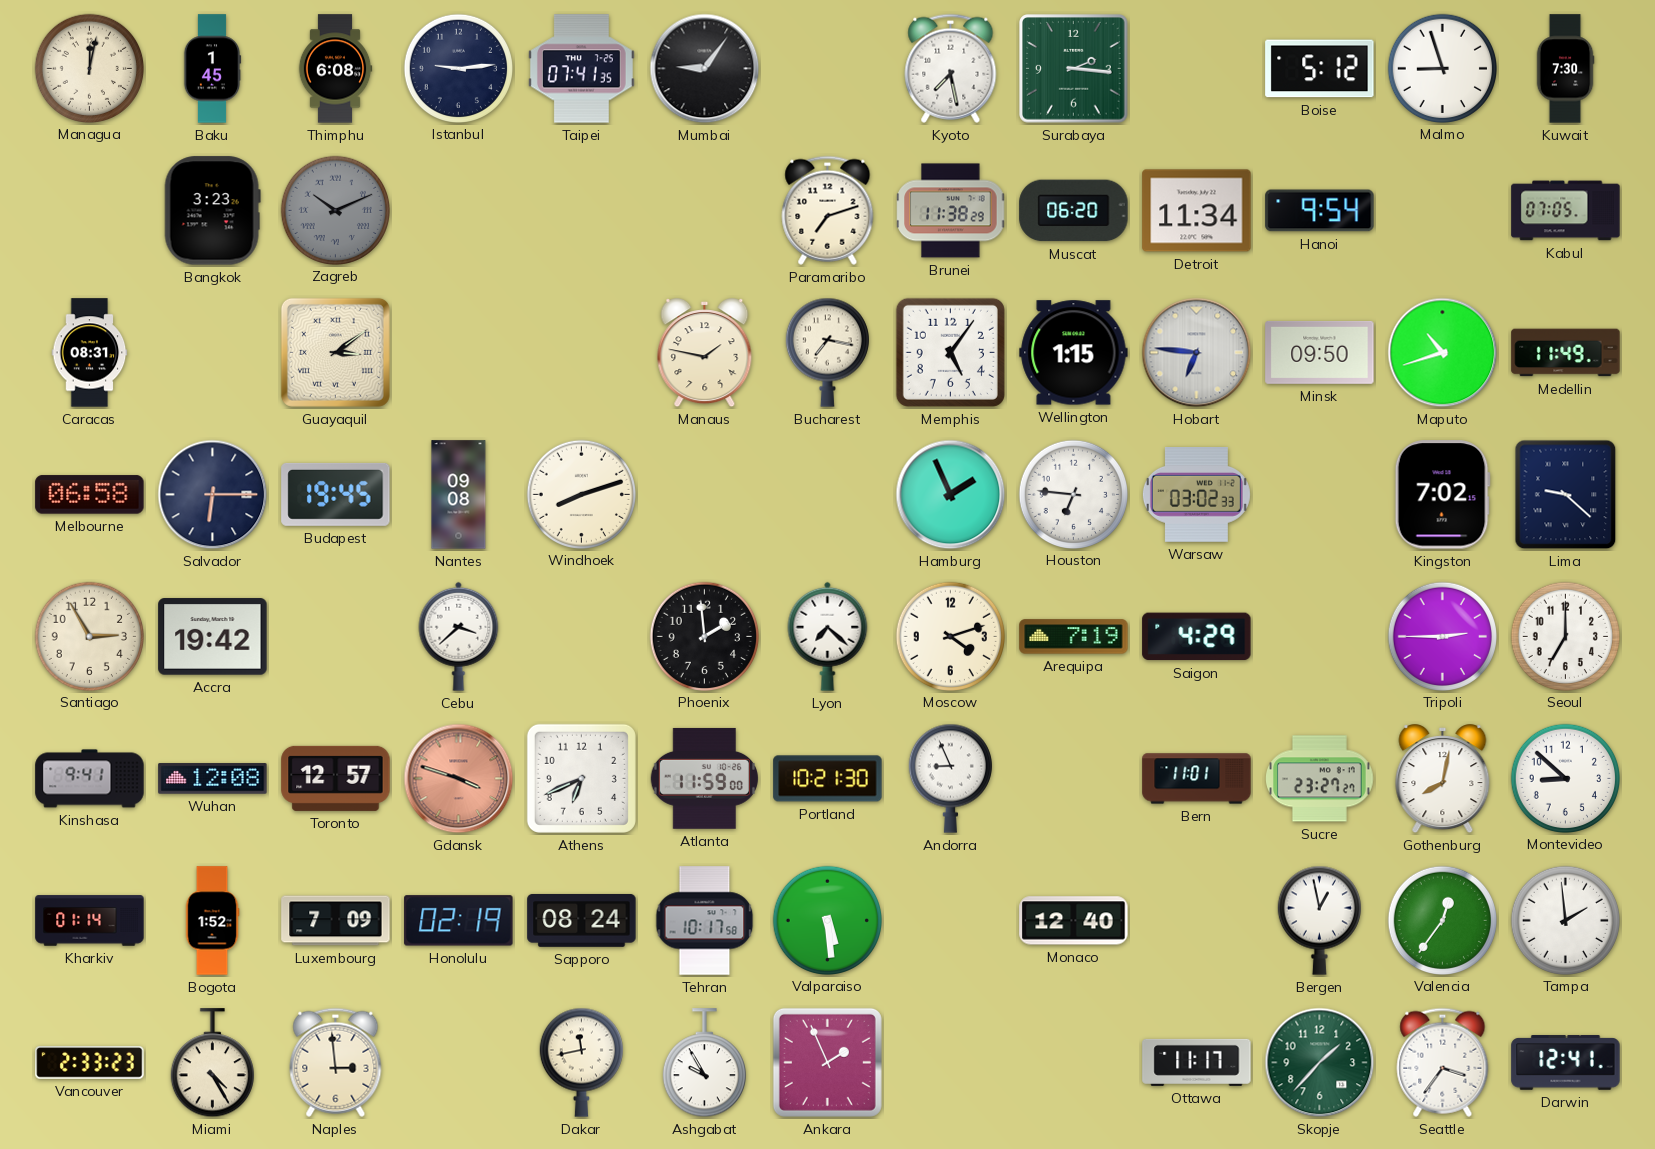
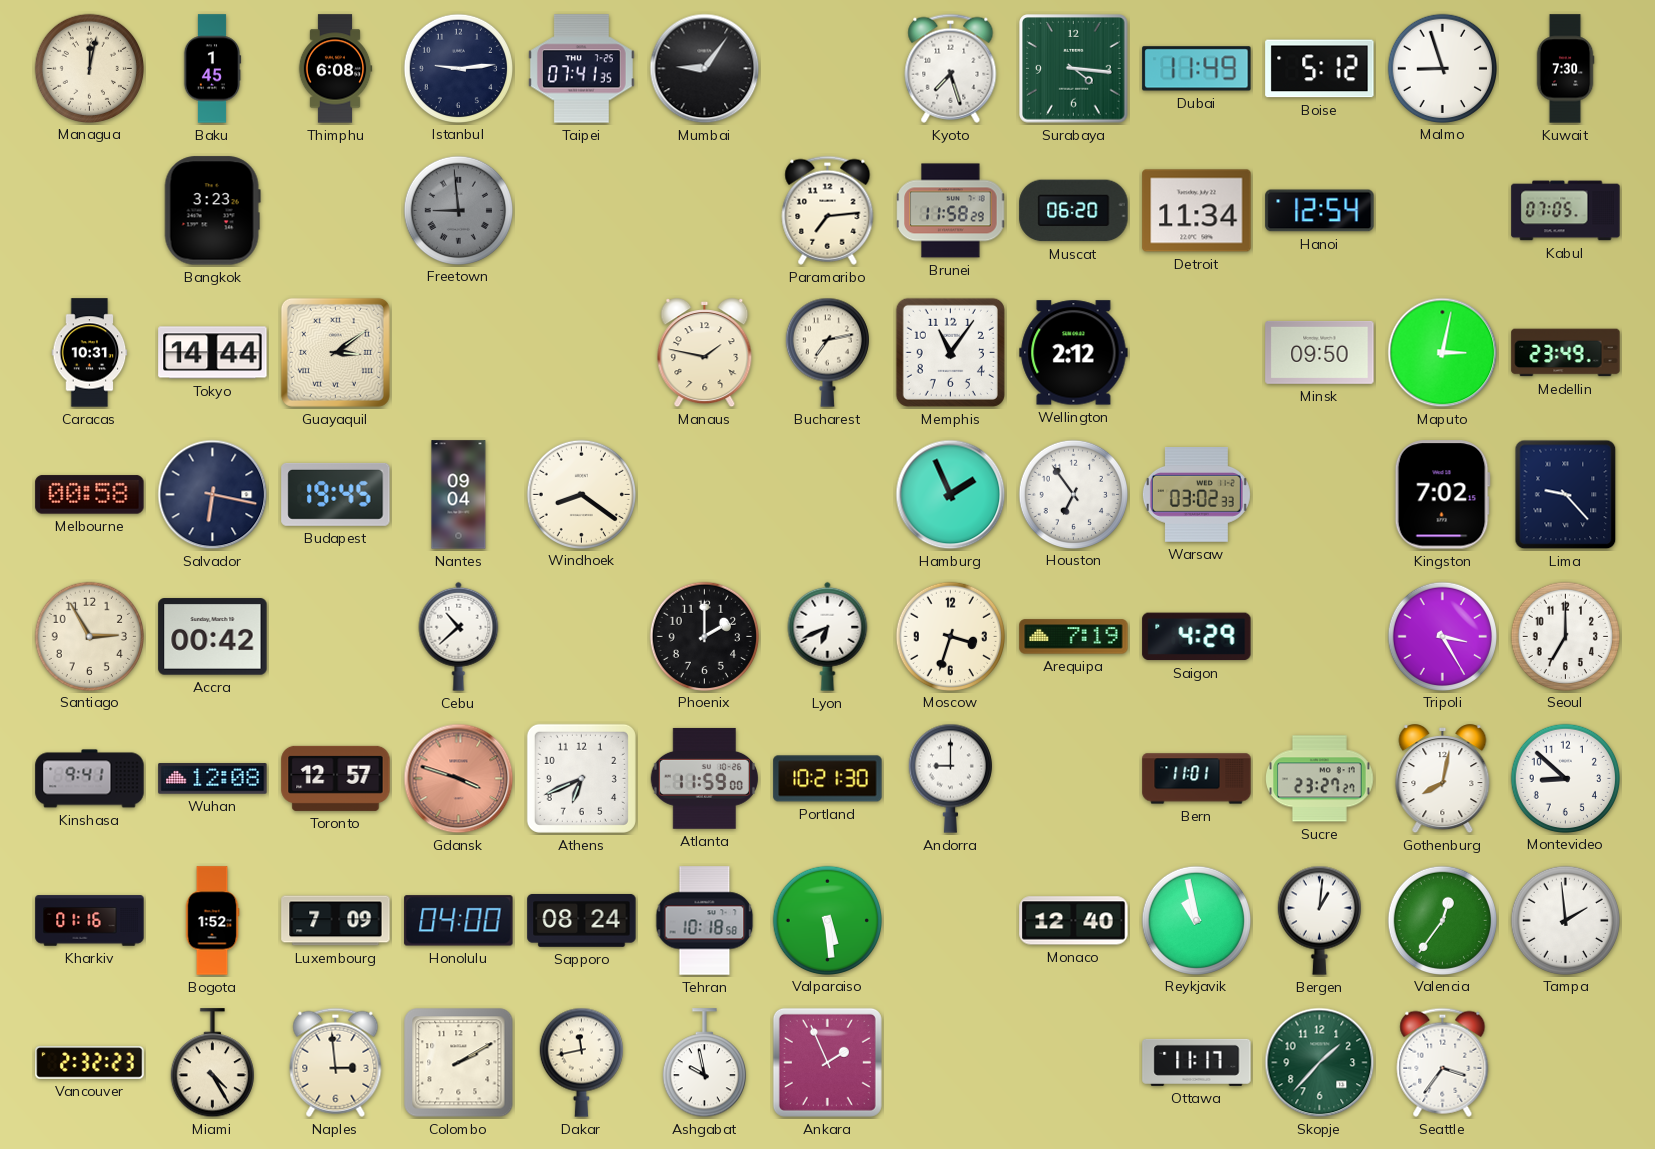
Kyoto: 7:28 -> 7:27 (951, 68)
Surabaya: 2:16 -> 4:16 (1074, 69)
Dubai: none -> 11:49 (1197, 69)
Zagreb: 10:11 -> none (335, 210)
Freetown: none -> 8:59 (458, 210)
Paramaribo: 7:12 -> 7:14 (828, 210)
Brunei: 11:38 -> 11:58 (951, 211)
Hanoi: 9:54 -> 12:54 (1320, 211)
Caracas: 08:31 -> 10:31 (90, 353)
Tokyo: none -> 14:44 (213, 353)
Bucharest: 7:17 -> 7:13 (827, 352)
Memphis: 5:06 -> 11:06 (950, 352)
Wellington: 1:15 -> 2:12 (1074, 353)
Hobart: 6:46 -> none (1197, 353)
Maputo: 10:42 -> 3:02 (1443, 353)
Medellin: 11:49 -> 23:49 (1566, 353)
Melbourne: 06:58 -> 00:58 (90, 495)
Salvador: 6:15 -> 6:17 (213, 495)
Nantes: 09:08 -> 09:04 (459, 495)
Windhoek: 8:12 -> 8:21 (581, 494)
Houston: 6:46 -> 6:54 (1073, 494)
Lima: 9:22 -> 9:23 (1566, 495)
Accra: 19:42 -> 00:42 (213, 637)
Cebu: 3:38 -> 10:38 (459, 636)
Phoenix: 1:59 -> 2:00 (704, 636)
Lyon: 7:22 -> 6:41 (828, 636)
Moscow: 4:12 -> 3:33 (950, 636)
Tripoli: 2:45 -> 3:25 (1442, 636)
Andorra: 8:56 -> 9:00 (950, 778)
Kharkiv: 01:14 -> 01:16 (90, 921)
Honolulu: 02:19 -> 04:00 (459, 921)
Tehran: 10:17 -> 10:18 (705, 921)
Reykjavik: none -> 10:58 (1196, 920)
Bergen: 12:58 -> 1:01 (1319, 920)
Vancouver: 2:33 -> 2:32 (90, 1063)
Colombo: none -> 2:10 (459, 1063)
Ashgabat: 9:55 -> 9:58 (704, 1063)
Darwin: 12:41 -> none (1566, 1063)
